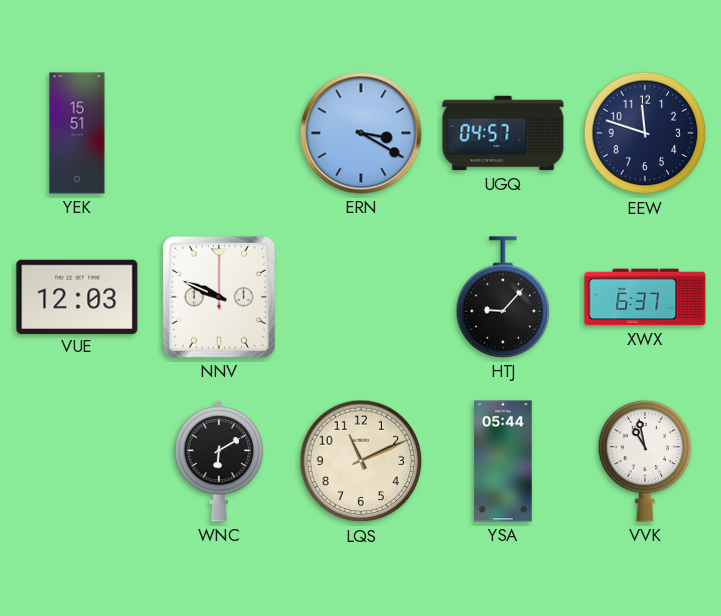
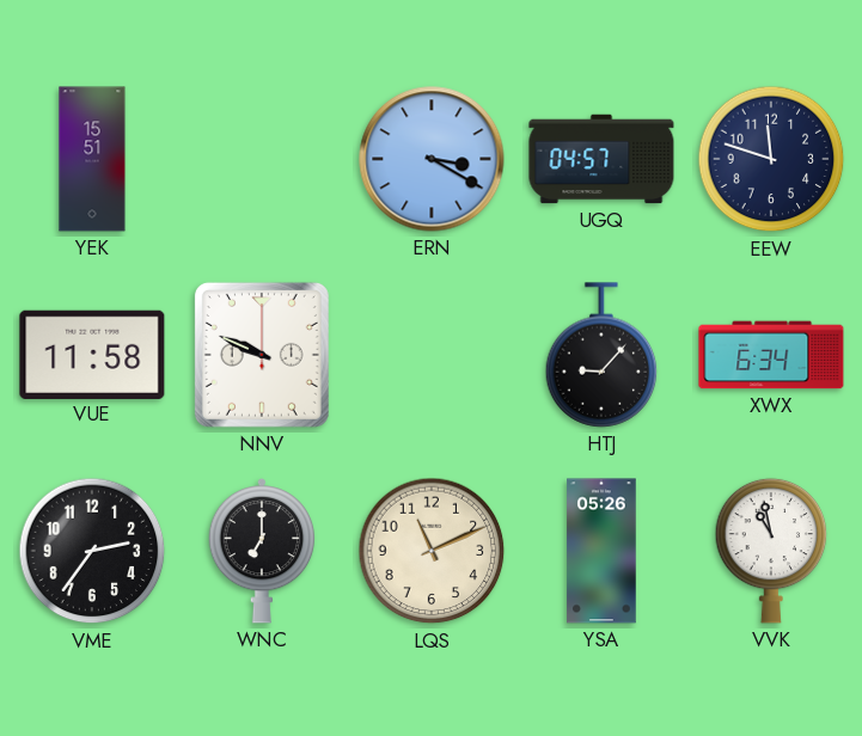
VUE: 12:03 -> 11:58 (92, 354)
XWX: 6:37 -> 6:34 (771, 355)
VME: none -> 2:36 (92, 551)
WNC: 6:10 -> 7:00 (262, 551)
YSA: 05:44 -> 05:26 (601, 551)
